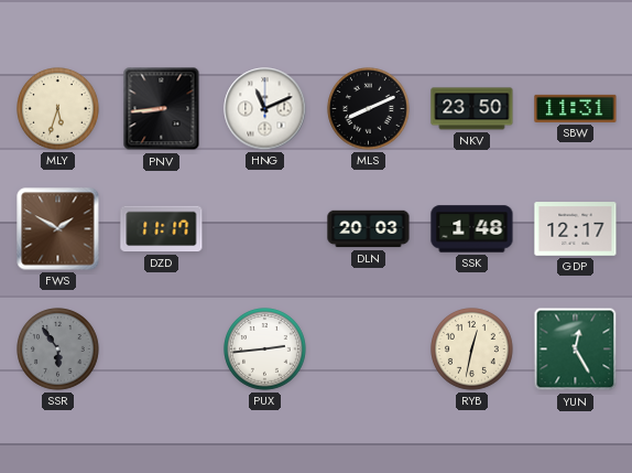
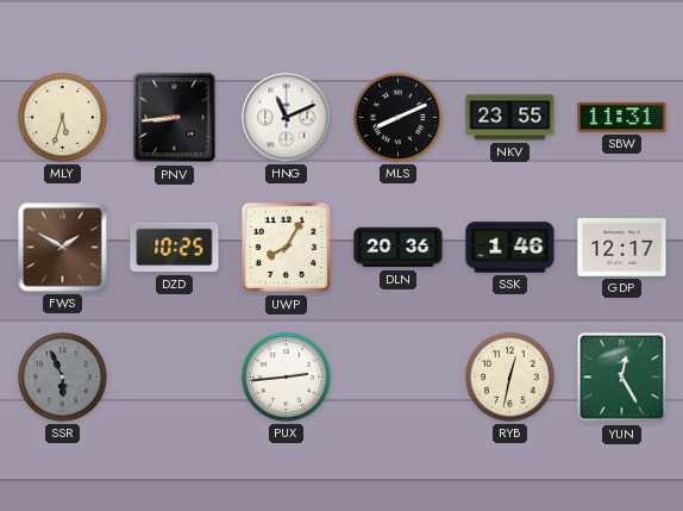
NKV: 23:50 -> 23:55 (510, 118)
DZD: 11:17 -> 10:25 (175, 248)
UWP: none -> 8:05 (287, 248)
DLN: 20:03 -> 20:36 (399, 248)
SSK: 1:48 -> 1:46 (510, 248)
SSR: 5:54 -> 5:56 (63, 378)
